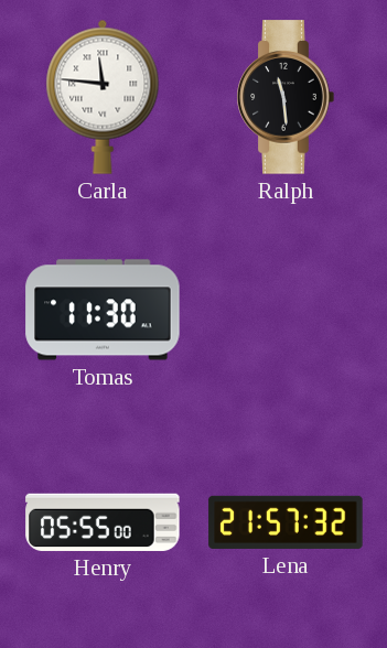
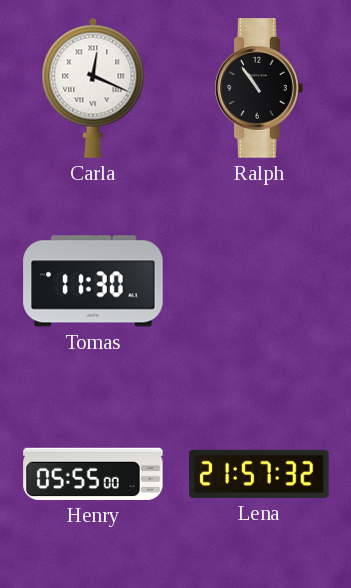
Carla: 11:46 -> 12:19 (93, 88)
Ralph: 11:29 -> 10:54 (259, 88)
